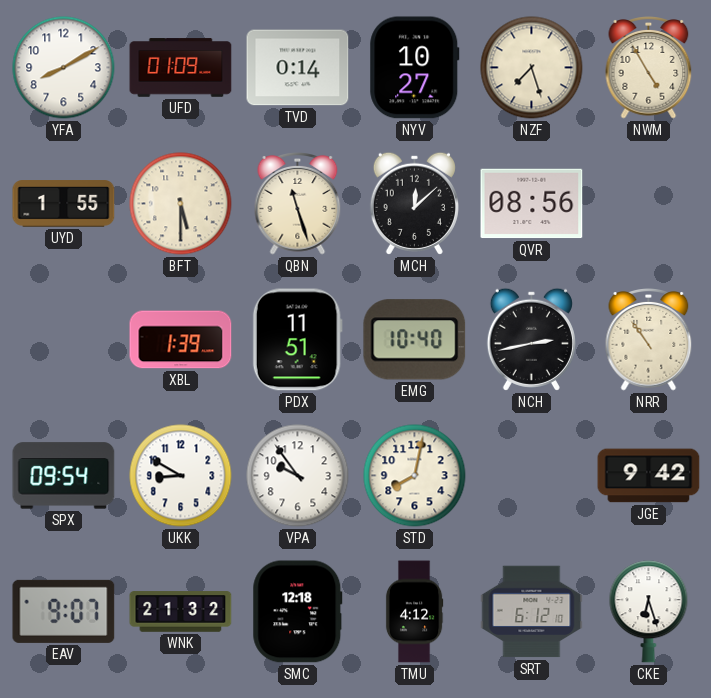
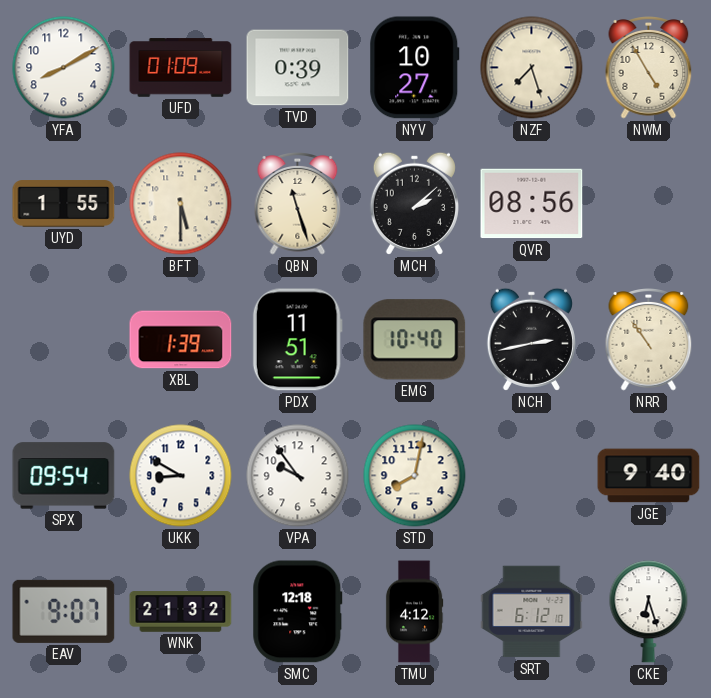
TVD: 0:14 -> 0:39 (298, 68)
MCH: 12:08 -> 2:08 (414, 203)
JGE: 9:42 -> 9:40 (649, 476)
